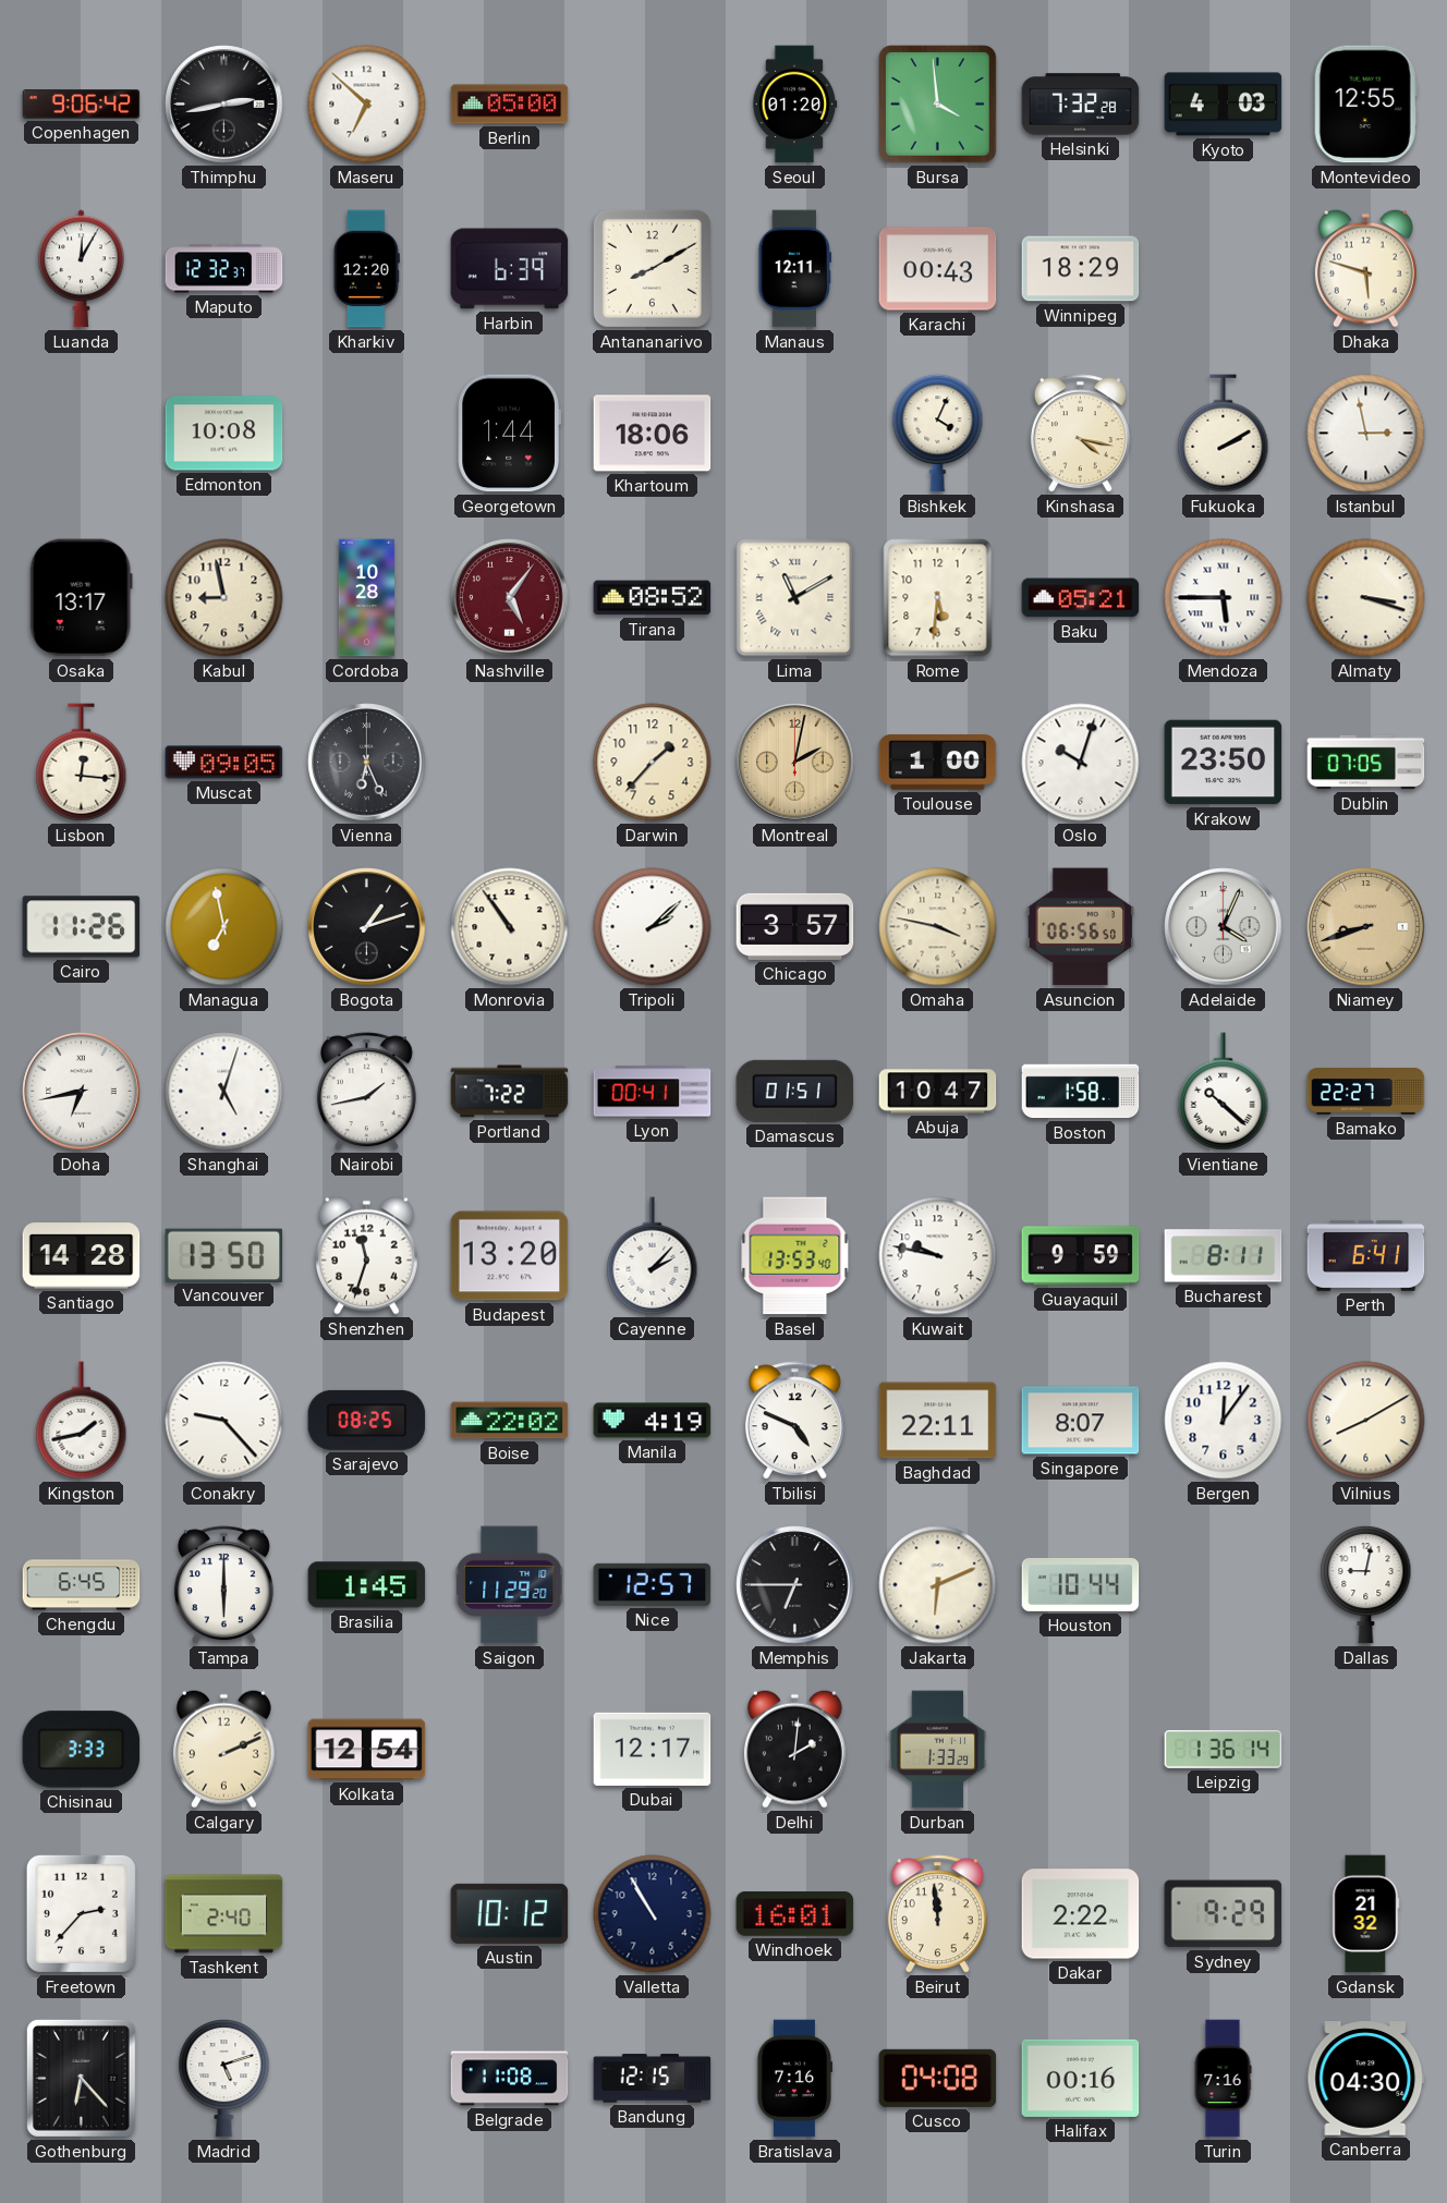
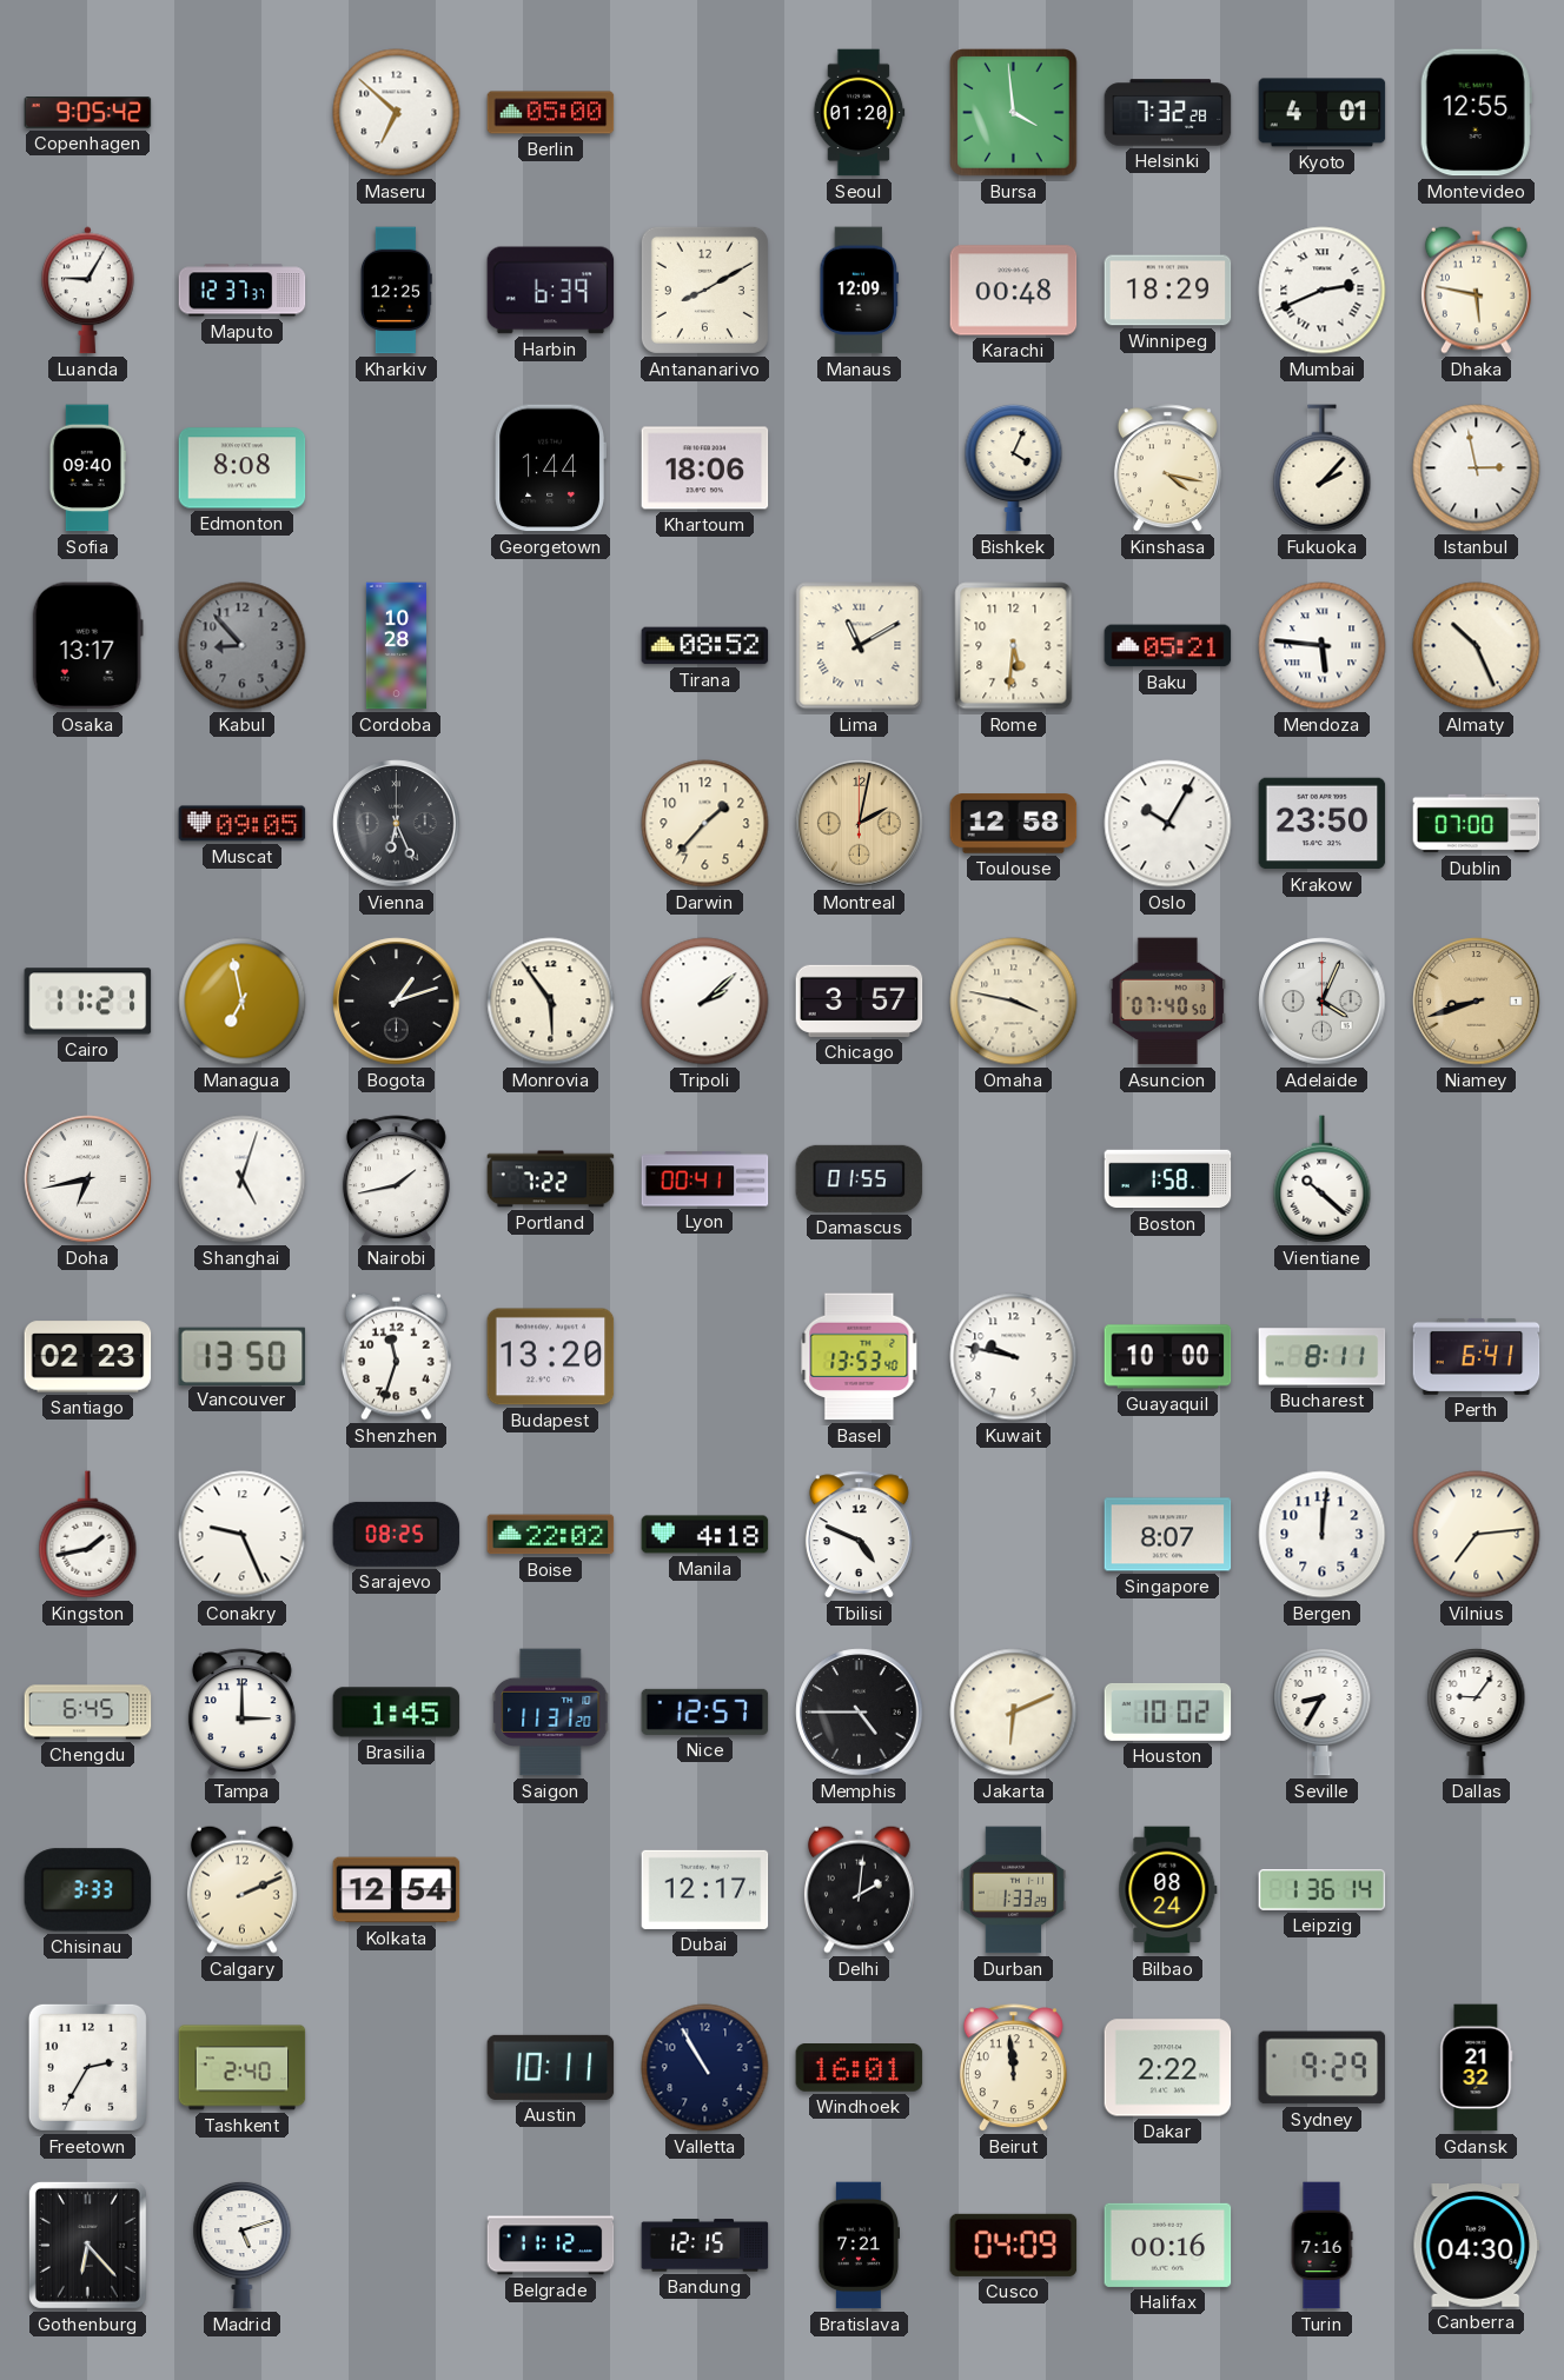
Copenhagen: 9:06 -> 9:05 (88, 113)
Thimphu: 2:43 -> none (224, 105)
Kyoto: 4:03 -> 4:01 (1323, 113)
Luanda: 12:05 -> 9:05 (88, 291)
Maputo: 12:32 -> 12:37 (243, 291)
Kharkiv: 12:20 -> 12:25 (396, 291)
Manaus: 12:11 -> 12:09 (860, 291)
Karachi: 00:43 -> 00:48 (1014, 291)
Mumbai: none -> 2:41 (1323, 291)
Dhaka: 5:48 -> 5:47 (1476, 290)
Sofia: none -> 09:40 (87, 468)
Edmonton: 10:08 -> 8:08 (243, 468)
Fukuoka: 2:10 -> 2:07 (1323, 468)
Kabul: 8:58 -> 8:53 (243, 646)
Kabul dial: cream -> grey (243, 646)
Nashville: 5:06 -> none (510, 598)
Mendoza: 5:45 -> 5:46 (1323, 646)
Almaty: 3:18 -> 10:26 (1477, 646)
Lisbon: 12:16 -> none (82, 763)
Toulouse: 1:00 -> 12:58 (1014, 824)
Oslo: 10:03 -> 10:05 (1168, 824)
Dublin: 07:05 -> 07:00 (1477, 824)
Cairo: 11:26 -> 11:21 (88, 1002)
Monrovia: 10:54 -> 5:54 (551, 1002)
Asuncion: 06:56 -> 07:40 (1168, 1002)
Damascus: 01:51 -> 01:55 (860, 1178)
Abuja: 10:47 -> none (938, 1092)
Bamako: 22:27 -> none (1366, 1092)
Santiago: 14:28 -> 02:23 (88, 1357)
Cayenne: 2:07 -> none (653, 1256)
Guayaquil: 9:59 -> 10:00 (1168, 1357)
Conakry: 9:23 -> 9:26 (243, 1535)
Manila: 4:19 -> 4:18 (705, 1535)
Baghdad: 22:11 -> none (938, 1421)
Bergen: 12:06 -> 12:01 (1323, 1535)
Vilnius: 8:10 -> 7:14 (1477, 1535)
Tampa: 6:00 -> 3:00 (241, 1713)
Saigon: 11:29 -> 11:31 (551, 1713)
Memphis: 6:45 -> 4:45 (860, 1713)
Houston: 10:44 -> 10:02 (1168, 1711)
Seville: none -> 8:35 (1323, 1711)
Dallas: 9:02 -> 9:06 (1477, 1711)
Bilbao: none -> 08:24 (1168, 1890)
Freetown: 2:37 -> 2:35 (87, 2067)
Austin: 10:12 -> 10:11 (551, 2067)
Belgrade: 11:08 -> 11:12 (551, 2246)
Bratislava: 7:16 -> 7:21 (857, 2246)
Cusco: 04:08 -> 04:09 (1014, 2245)
